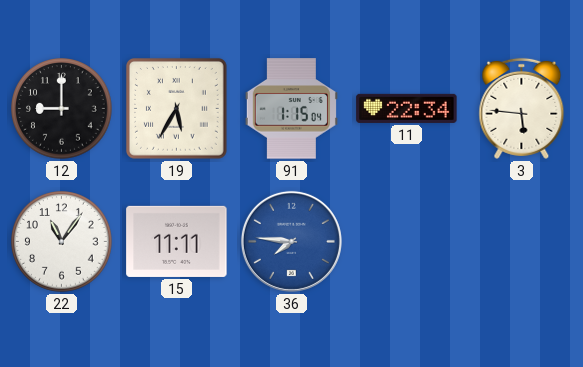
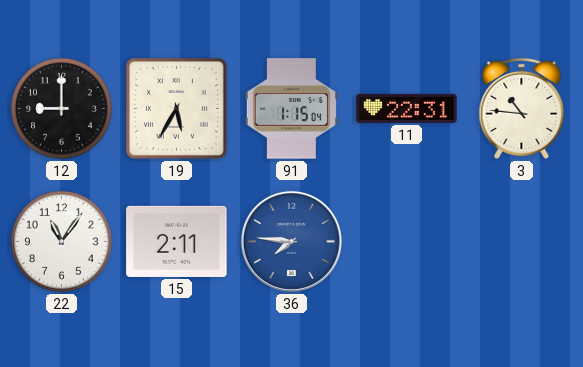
11: 22:34 -> 22:31 (407, 108)
3: 5:46 -> 10:46 (522, 108)
15: 11:11 -> 2:11 (177, 241)
